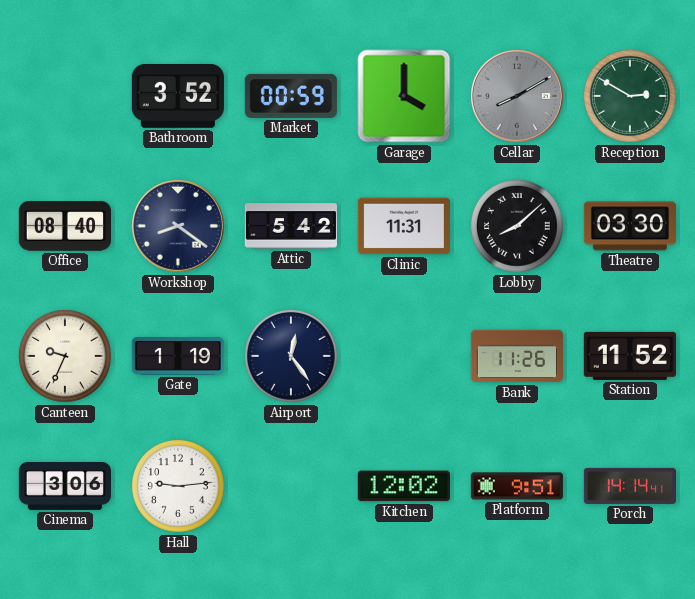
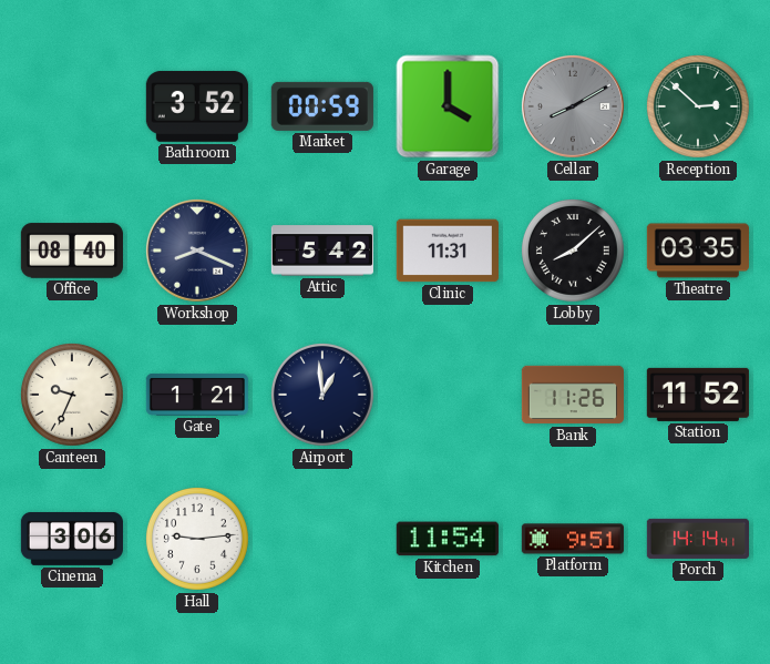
Reception: 2:50 -> 2:52 (698, 106)
Workshop: 8:21 -> 8:19 (197, 251)
Theatre: 03:30 -> 03:35 (698, 251)
Gate: 1:19 -> 1:21 (197, 395)
Airport: 12:24 -> 12:59 (322, 395)
Kitchen: 12:02 -> 11:54 (448, 539)
